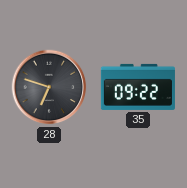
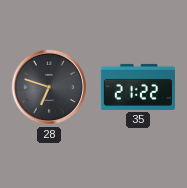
35: 09:22 -> 21:22 (138, 87)
